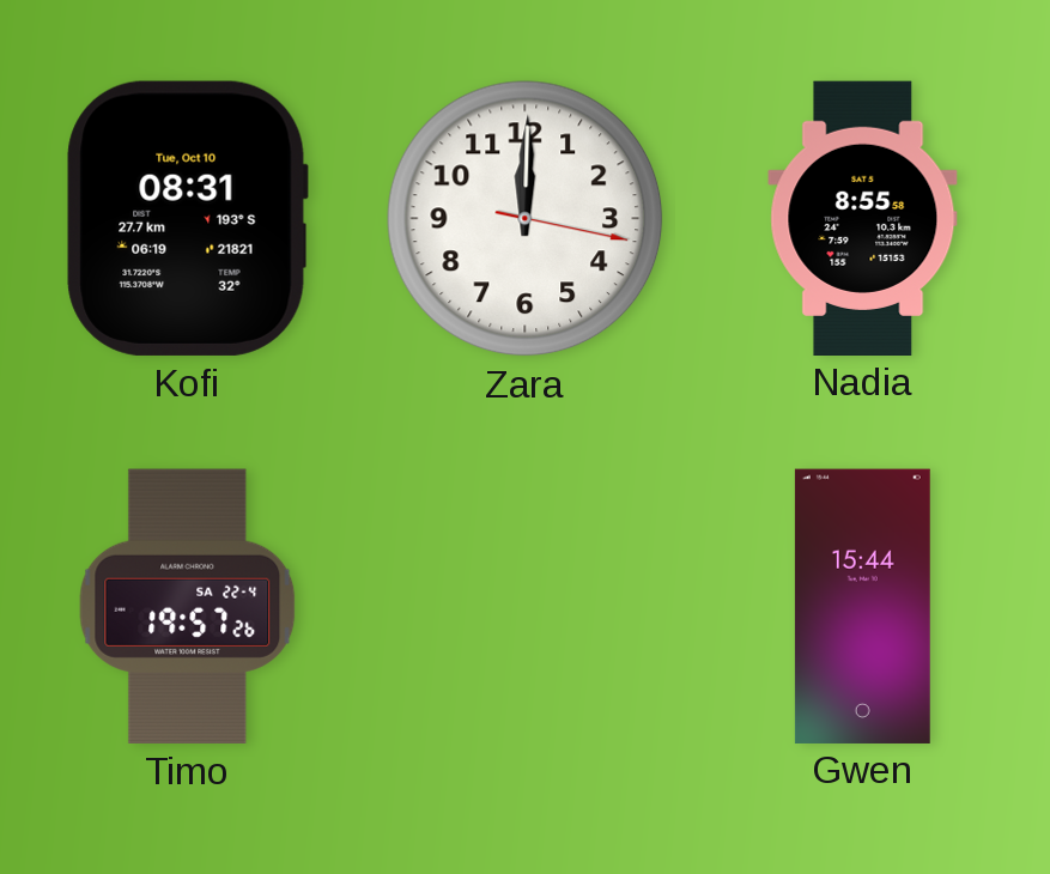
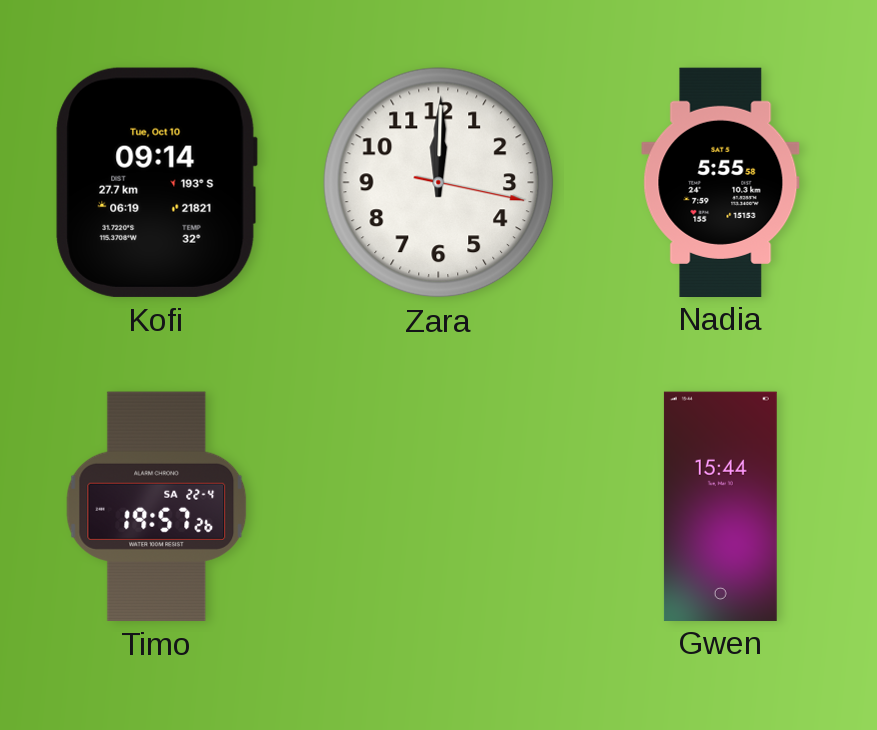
Kofi: 08:31 -> 09:14 (156, 182)
Nadia: 8:55 -> 5:55 (721, 182)
